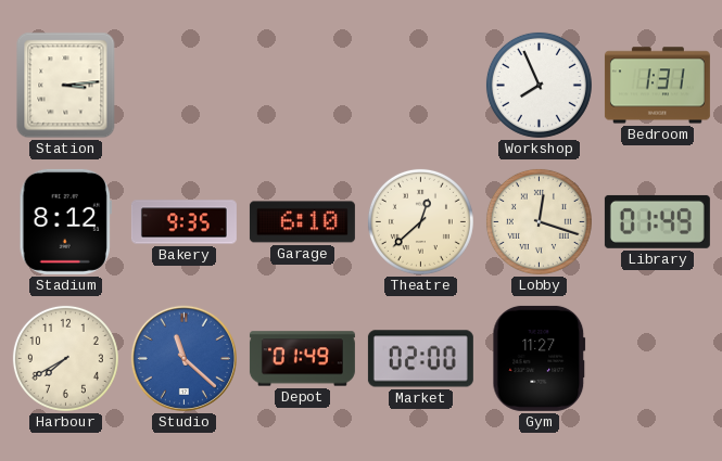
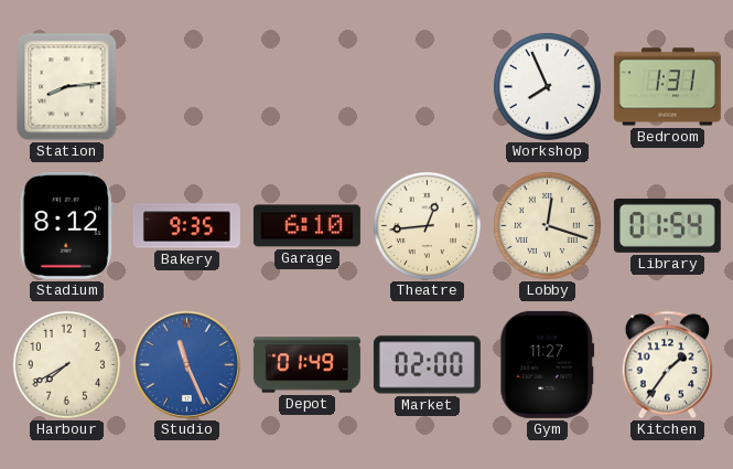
Station: 3:14 -> 8:14 (67, 87)
Theatre: 12:38 -> 12:44 (427, 225)
Library: 01:49 -> 01:54 (667, 225)
Studio: 11:22 -> 11:26 (186, 364)
Kitchen: none -> 1:36 (668, 365)
